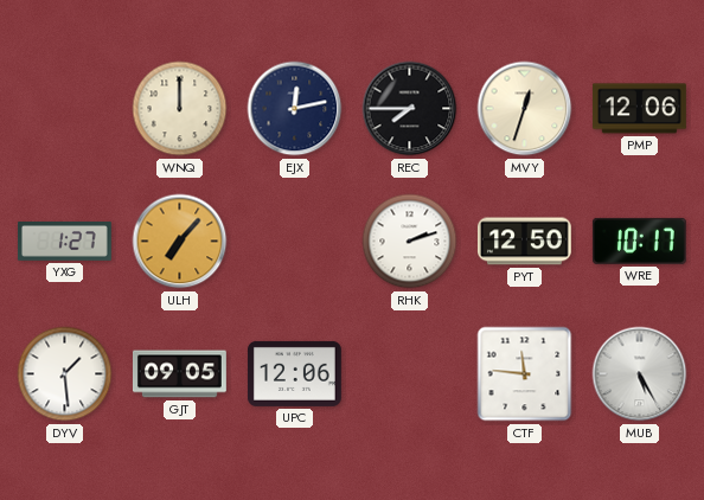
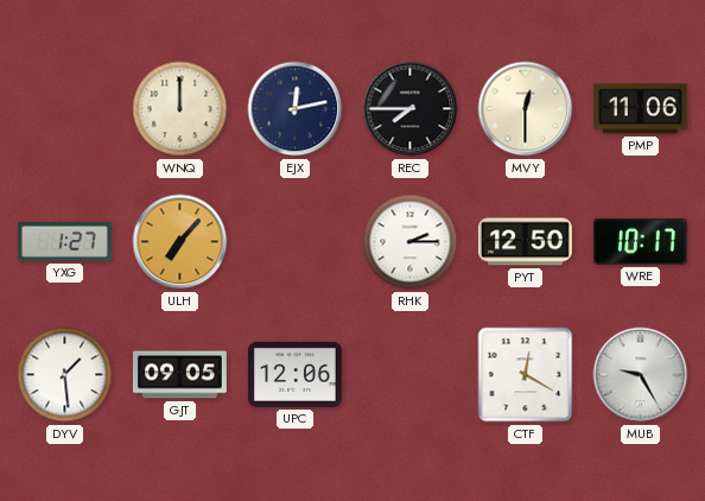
MVY: 12:33 -> 12:30 (526, 109)
PMP: 12:06 -> 11:06 (640, 109)
RHK: 2:12 -> 2:15 (411, 242)
CTF: 11:46 -> 12:20 (526, 375)
MUB: 5:25 -> 9:25 (641, 375)
